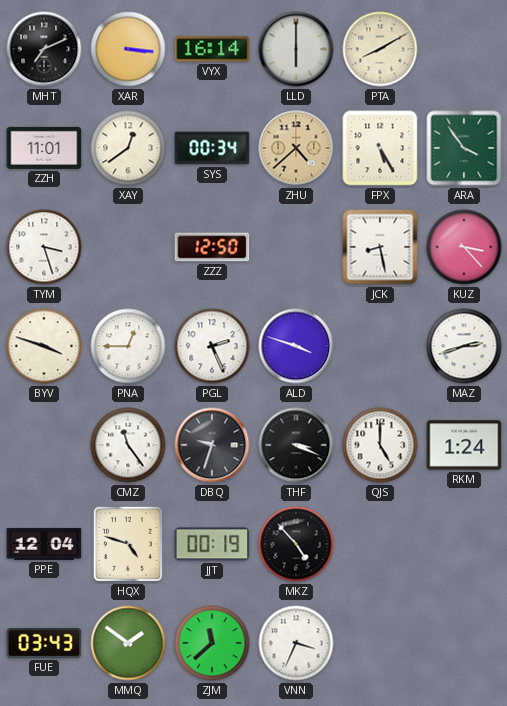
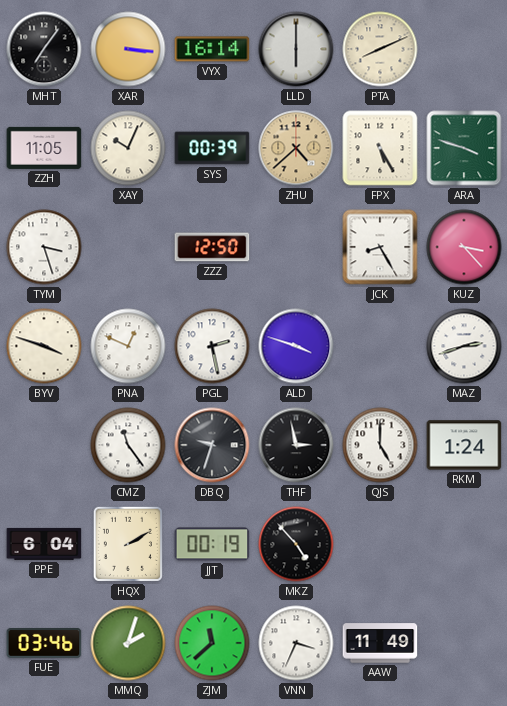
MHT: 7:11 -> 7:06 (44, 49)
PTA: 8:10 -> 8:11 (380, 49)
ZZH: 11:01 -> 11:05 (44, 148)
XAY: 12:39 -> 10:04 (128, 148)
SYS: 00:34 -> 00:39 (212, 148)
ARA: 3:54 -> 3:48 (464, 148)
JCK: 8:28 -> 8:25 (380, 247)
PNA: 12:45 -> 12:49 (128, 346)
PGL: 2:26 -> 2:28 (212, 346)
THF: 3:19 -> 2:58 (296, 445)
PPE: 12:04 -> 6:04 (44, 544)
HQX: 4:48 -> 2:10 (128, 544)
FUE: 03:43 -> 03:46 (44, 644)
MMQ: 1:51 -> 2:03 (128, 643)
AAW: none -> 11:49 (380, 643)
